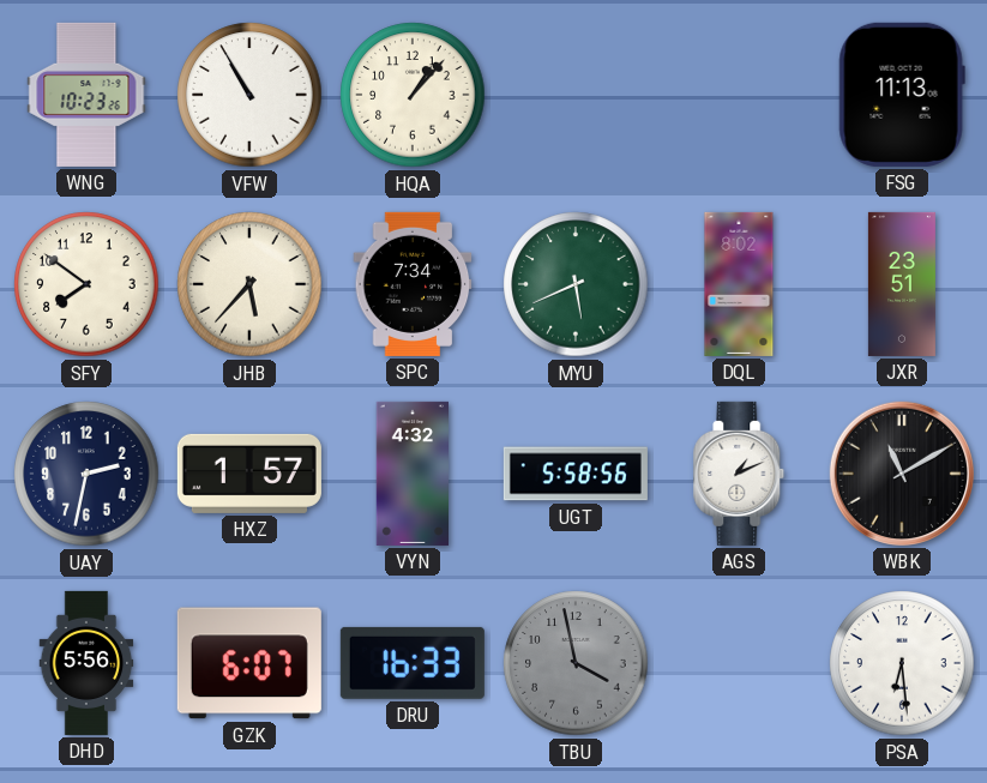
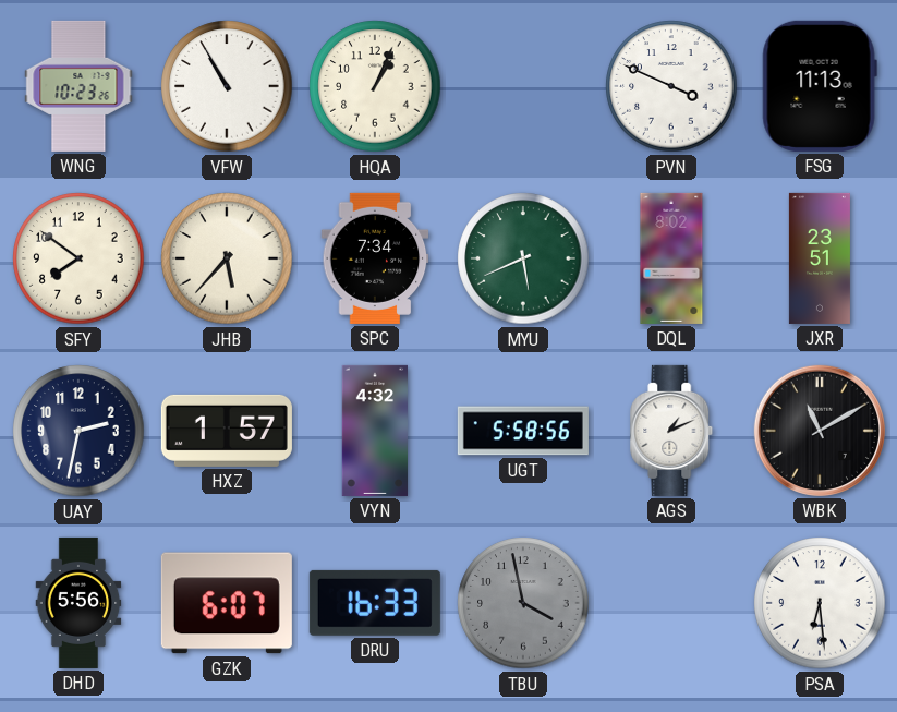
HQA: 1:07 -> 1:04 (375, 86)
PVN: none -> 3:49 (671, 86)
